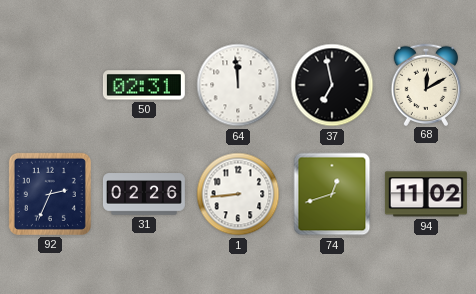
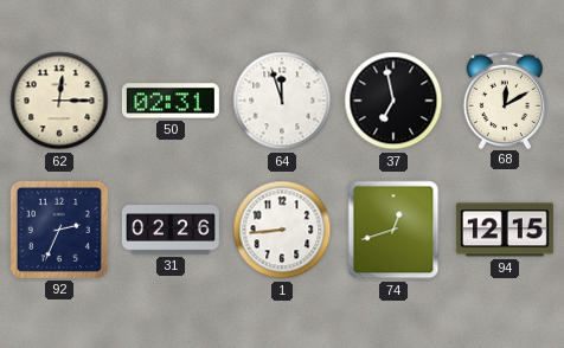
62: none -> 12:15 (59, 101)
64: 11:59 -> 11:57 (282, 101)
94: 11:02 -> 12:15 (505, 230)
